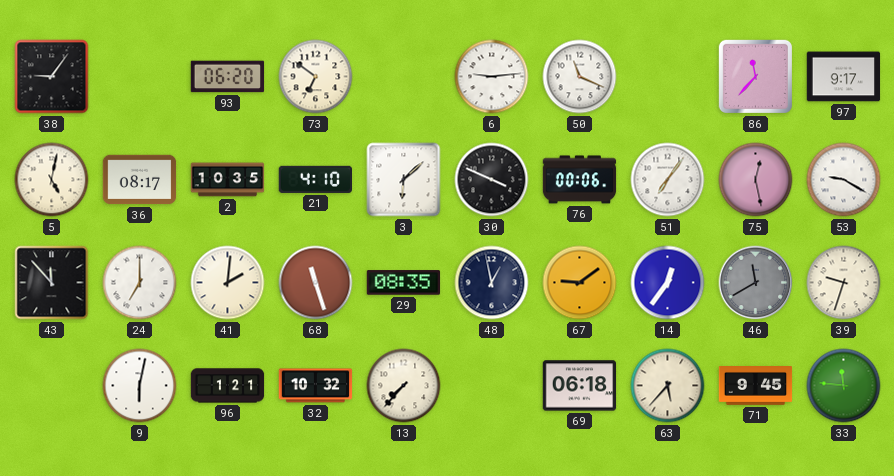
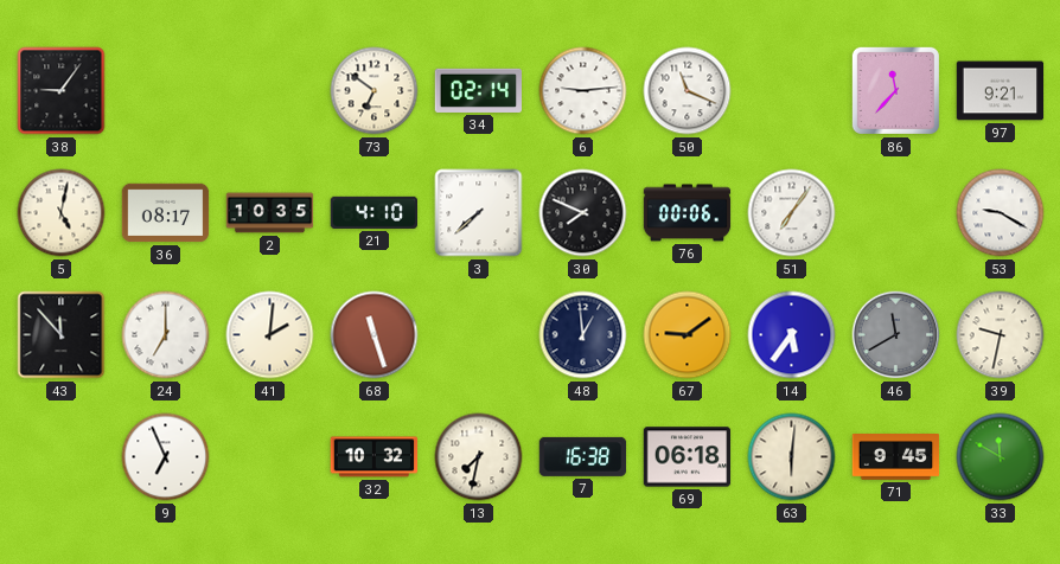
93: 06:20 -> none (228, 77)
34: none -> 02:14 (478, 90)
97: 9:17 -> 9:21 (1001, 91)
3: 6:08 -> 7:38 (479, 213)
30: 3:49 -> 7:49 (583, 213)
75: 12:28 -> none (756, 180)
29: 08:35 -> none (404, 283)
48: 12:58 -> 12:59 (583, 335)
14: 12:36 -> 5:36 (792, 335)
39: 9:33 -> 9:32 (1001, 335)
9: 6:02 -> 6:56 (166, 457)
96: 1:21 -> none (228, 386)
13: 7:37 -> 7:32 (479, 457)
7: none -> 16:38 (583, 456)
63: 5:37 -> 6:01 (792, 457)
33: 11:46 -> 11:50 (1001, 457)
